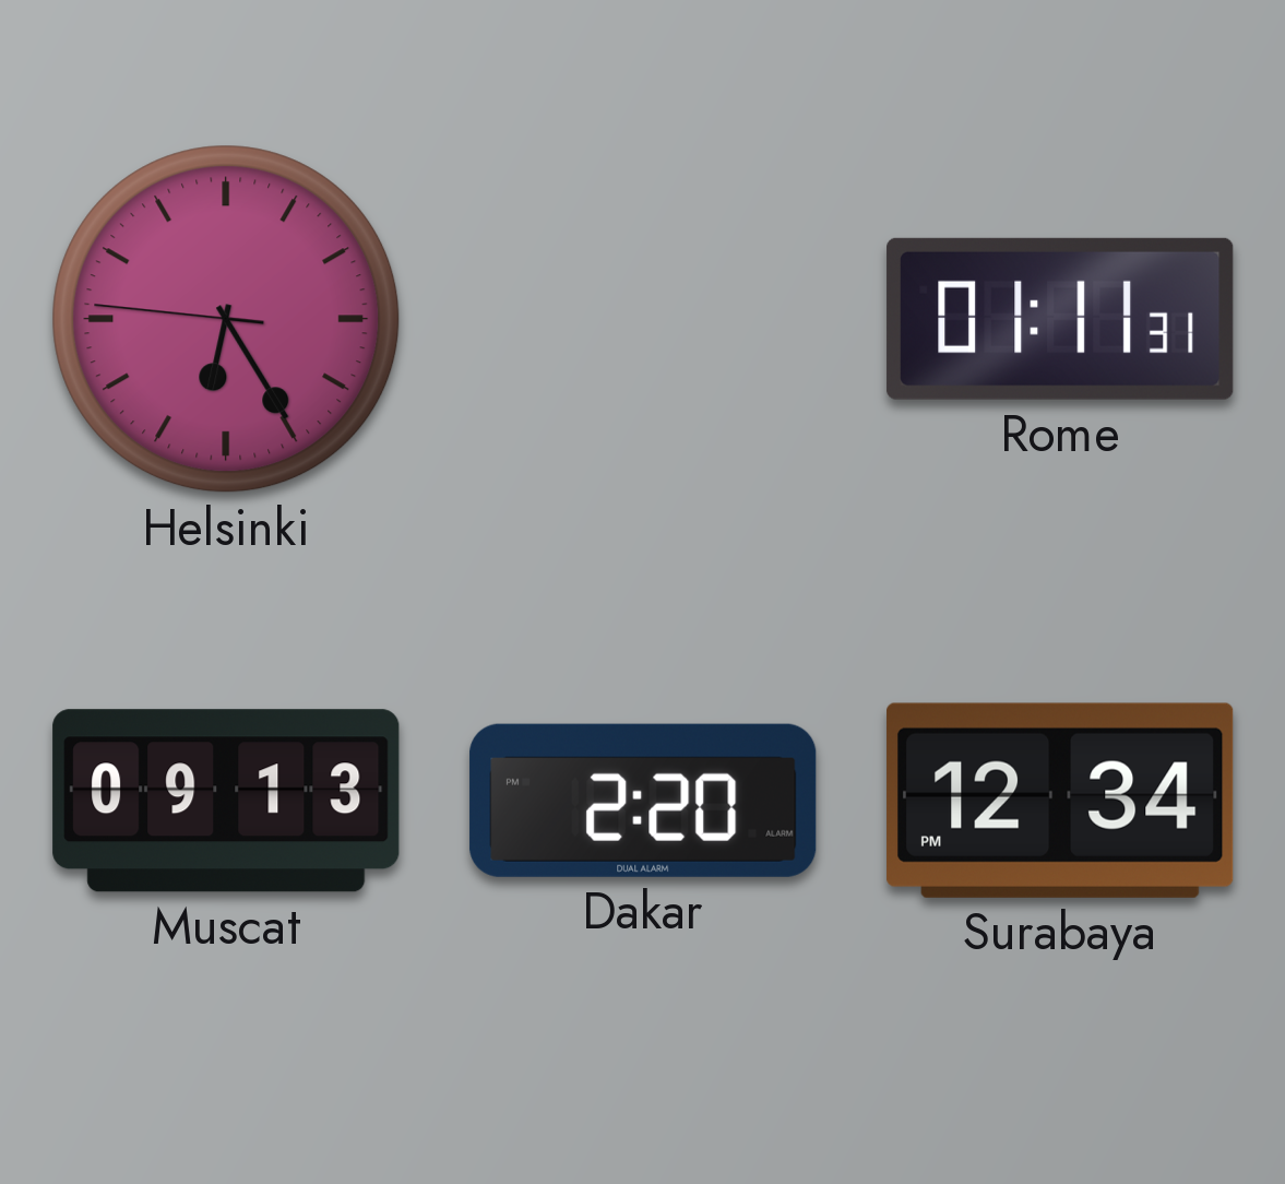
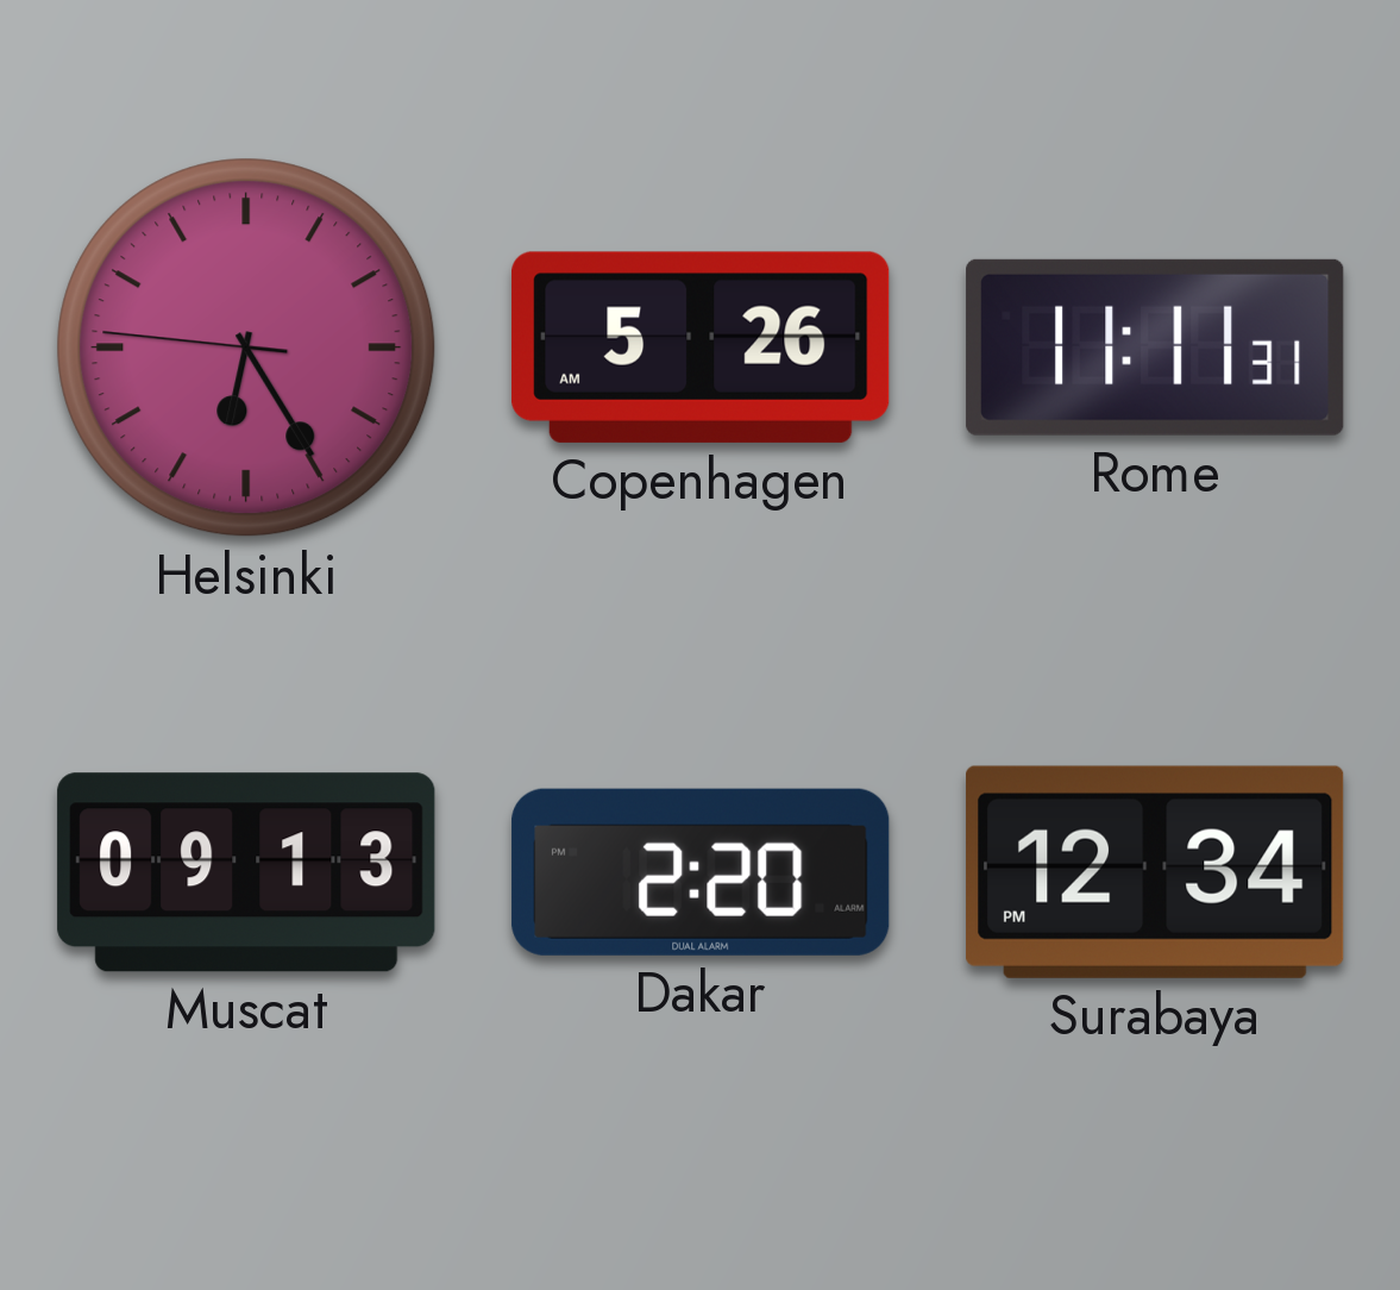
Copenhagen: none -> 5:26 (701, 347)
Rome: 01:11 -> 11:11 (1155, 347)
